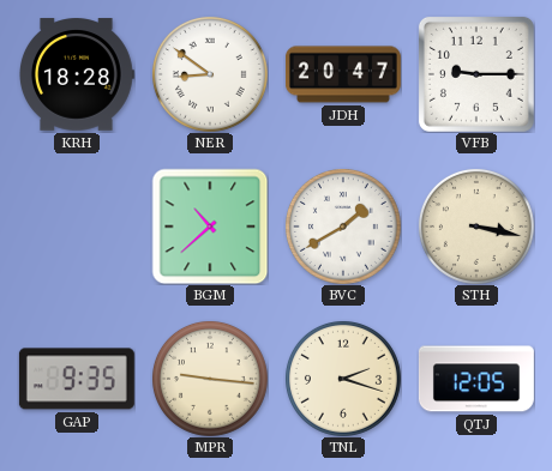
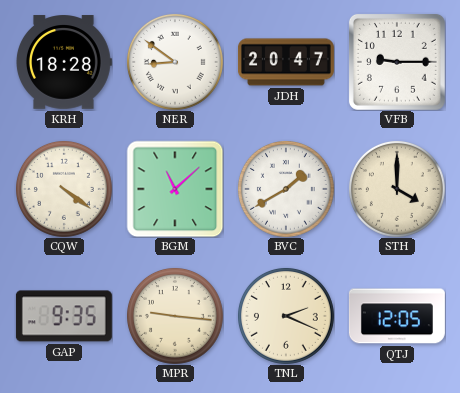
CQW: none -> 4:21 (64, 189)
BGM: 10:38 -> 11:08 (175, 189)
STH: 3:17 -> 4:00 (397, 189)
TNL: 2:18 -> 2:19 (286, 316)
